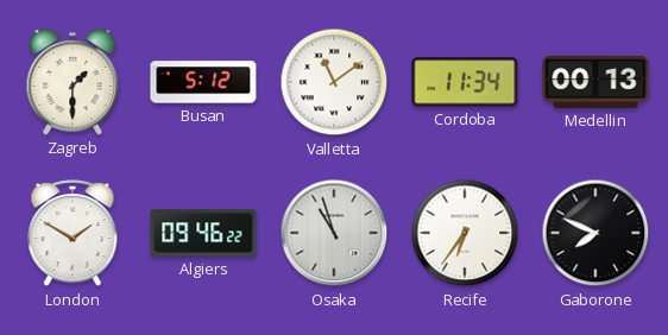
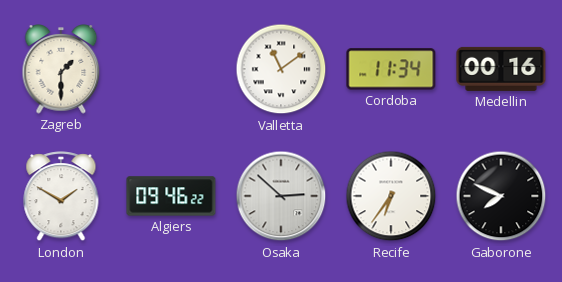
Busan: 5:12 -> none (203, 82)
Medellin: 00:13 -> 00:16 (501, 69)
Osaka: 10:57 -> 2:52 (281, 196)
